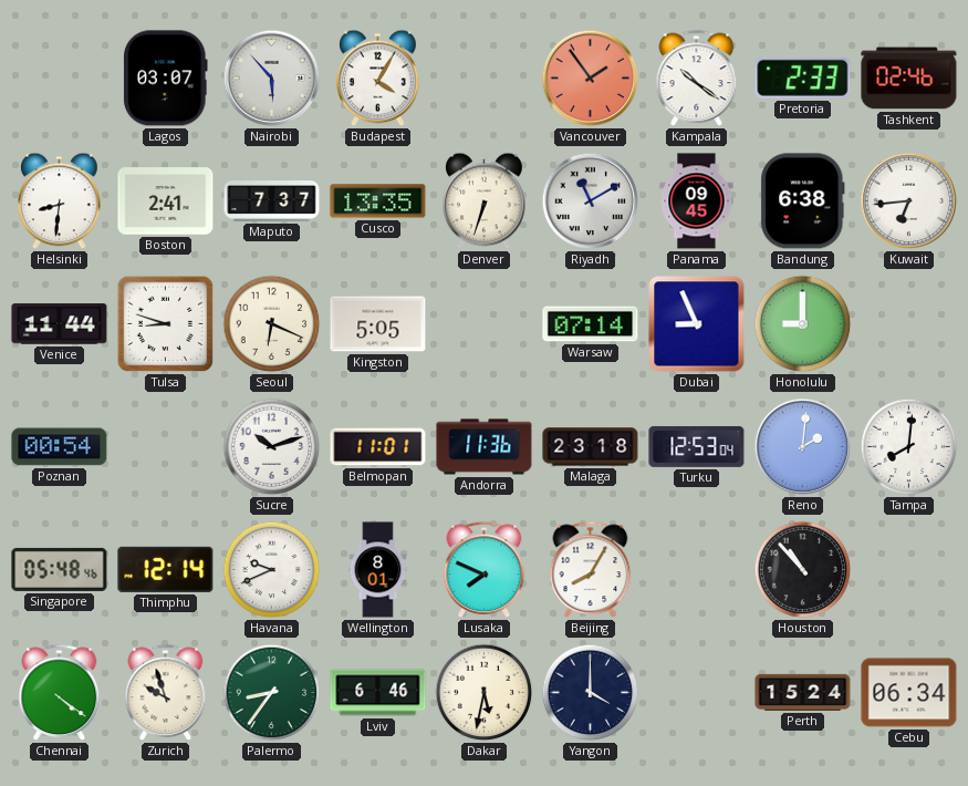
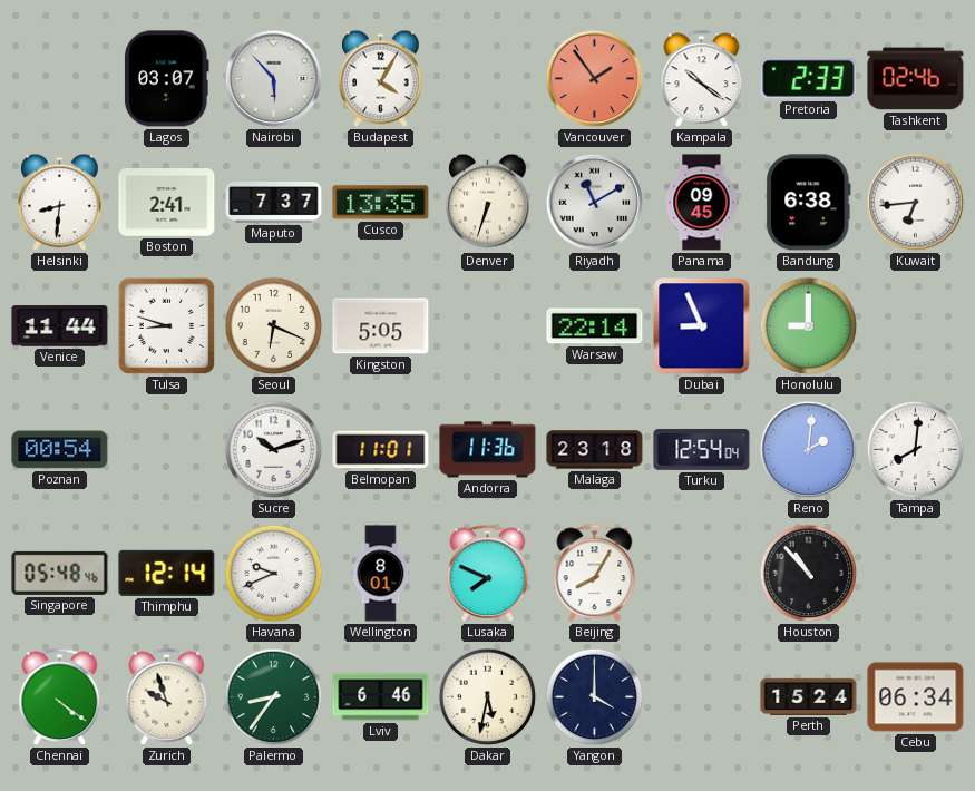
Warsaw: 07:14 -> 22:14 (595, 326)
Turku: 12:53 -> 12:54 (702, 449)
